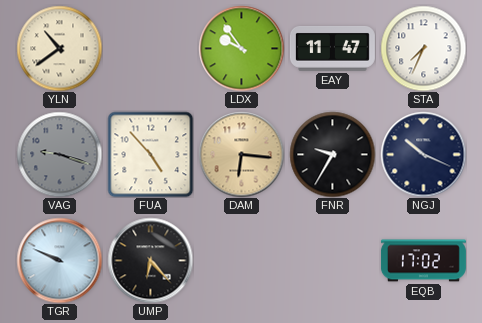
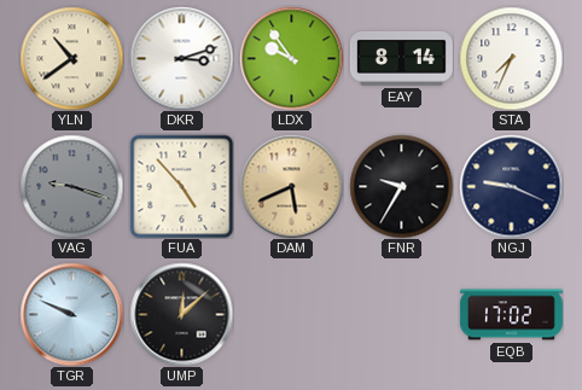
DKR: none -> 3:12 (181, 58)
EAY: 11:47 -> 8:14 (401, 59)
DAM: 6:16 -> 5:41 (291, 186)
NGJ: 10:19 -> 9:19 (511, 186)
UMP: 6:23 -> 12:08 (181, 314)
